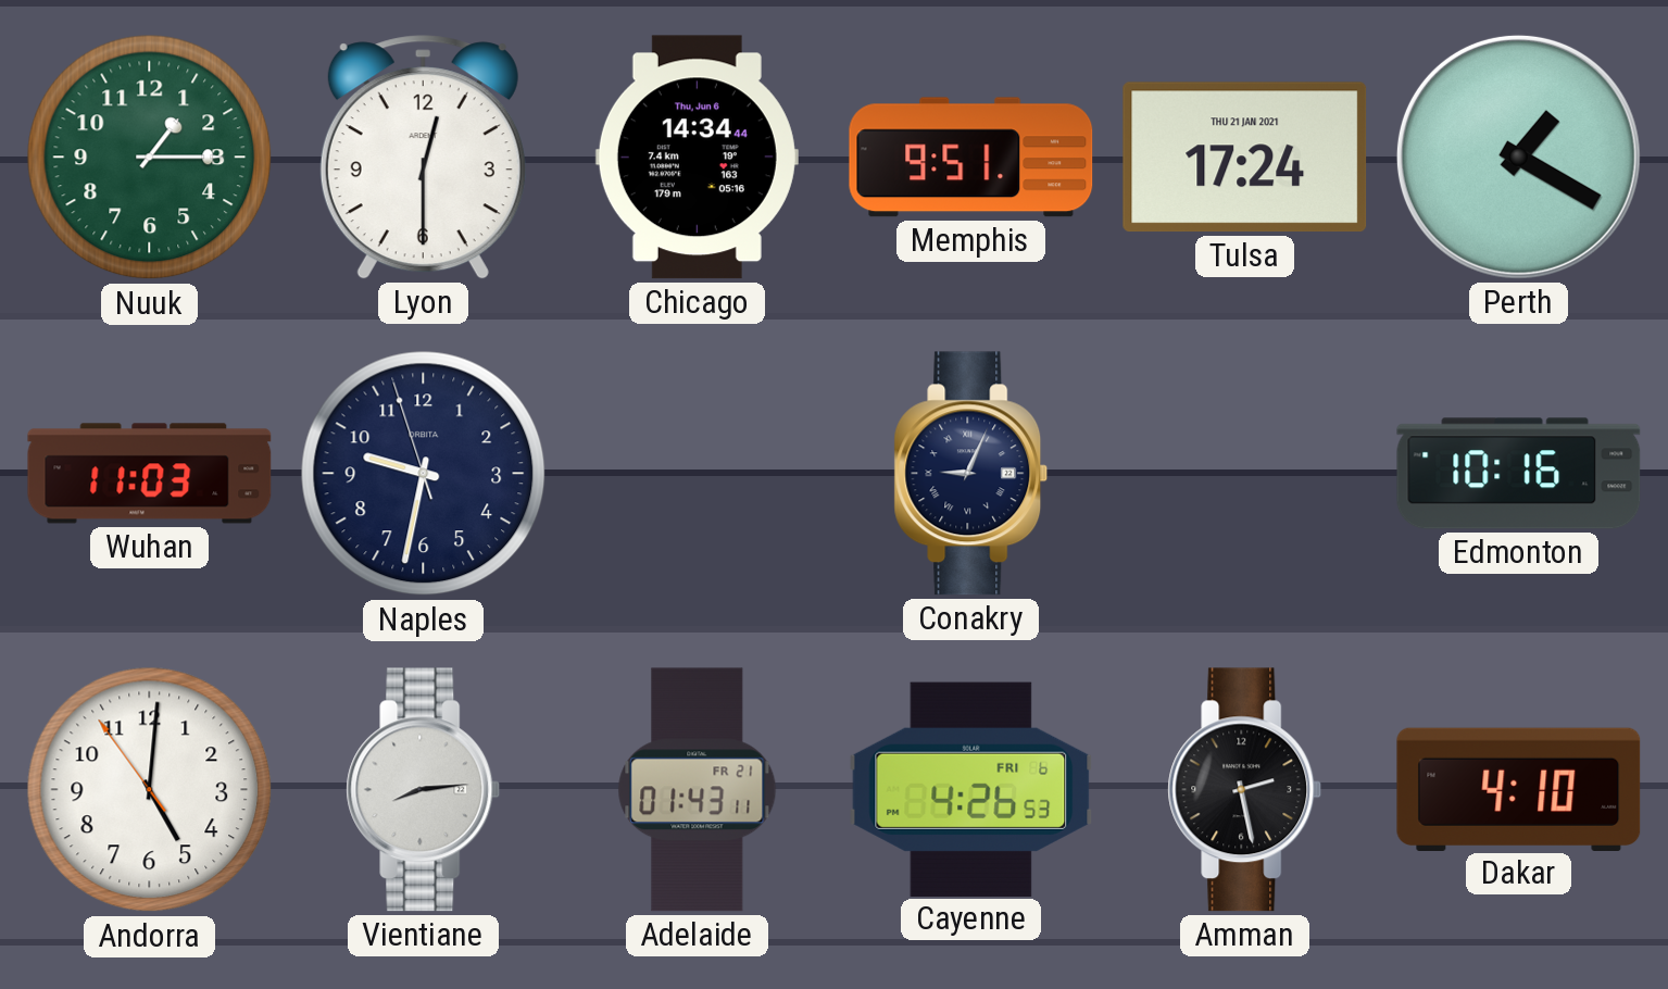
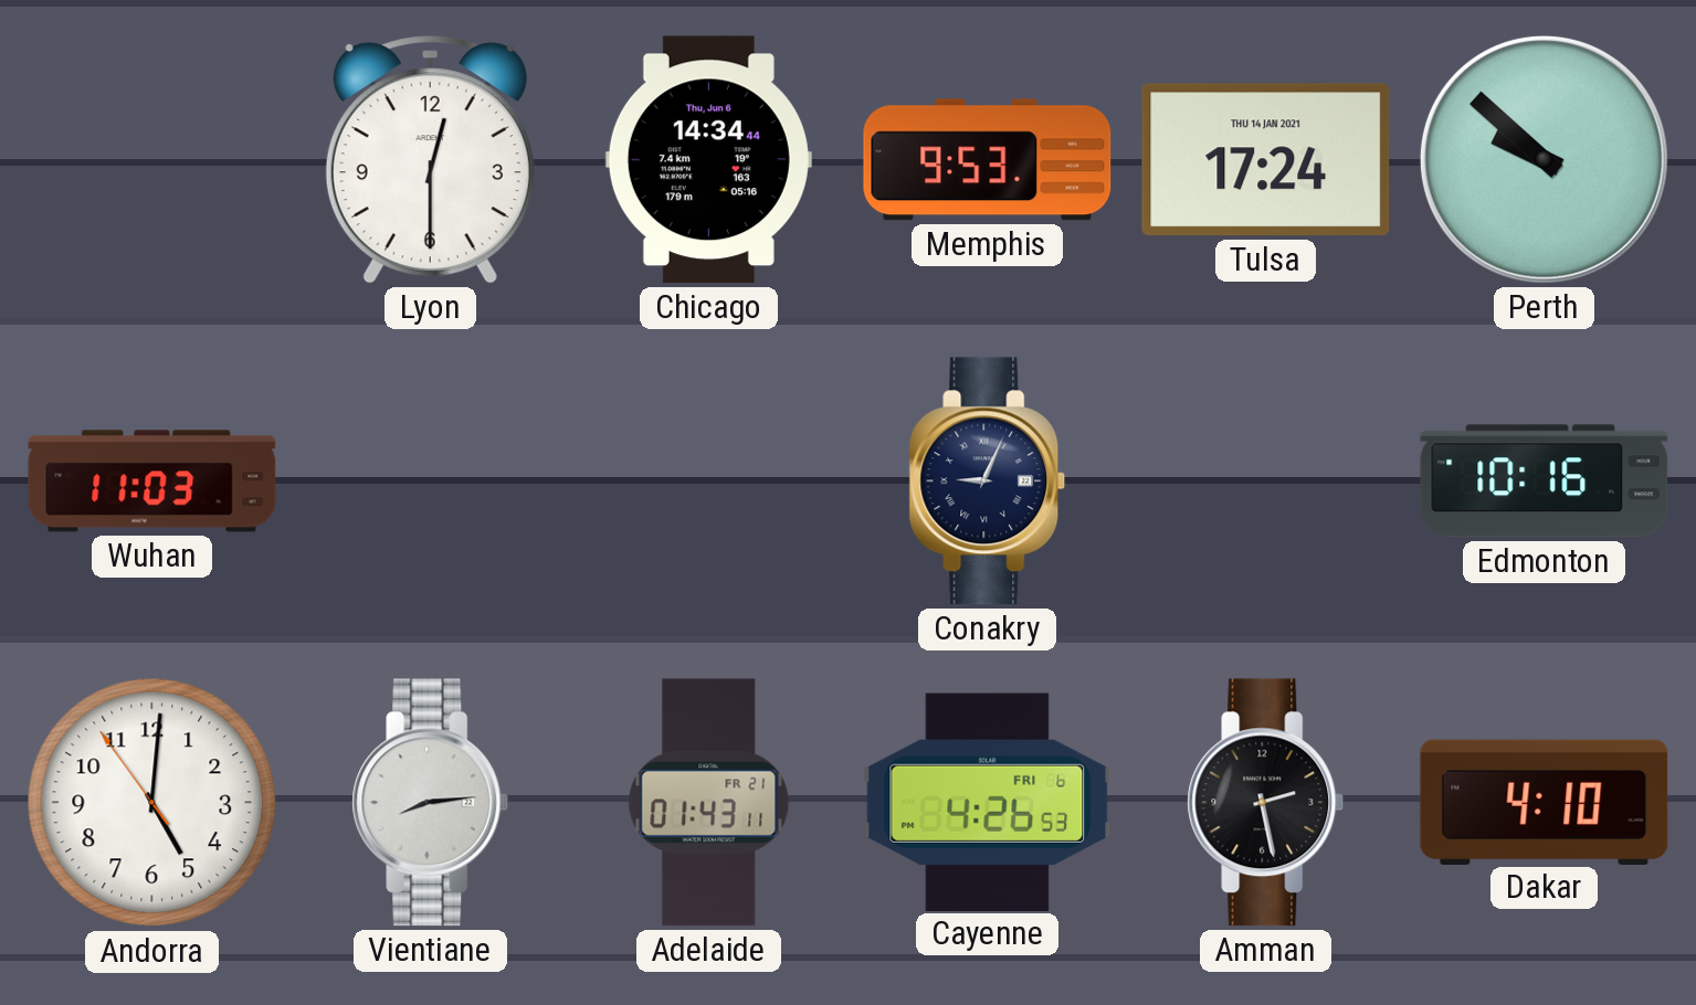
Nuuk: 1:15 -> none (150, 158)
Memphis: 9:51 -> 9:53 (988, 160)
Tulsa date: THU 21 JAN 2021 -> THU 14 JAN 2021 (1266, 160)
Perth: 1:20 -> 9:52 (1544, 159)
Naples: 9:31 -> none (424, 474)
